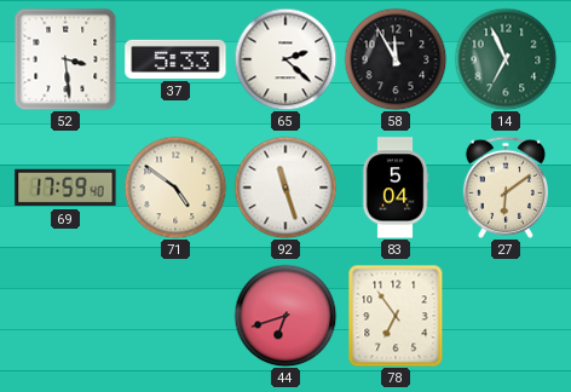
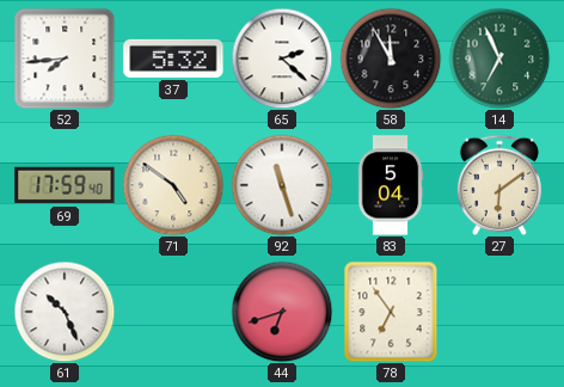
52: 3:29 -> 7:44 (65, 59)
37: 5:33 -> 5:32 (173, 59)
61: none -> 10:26 (65, 312)
